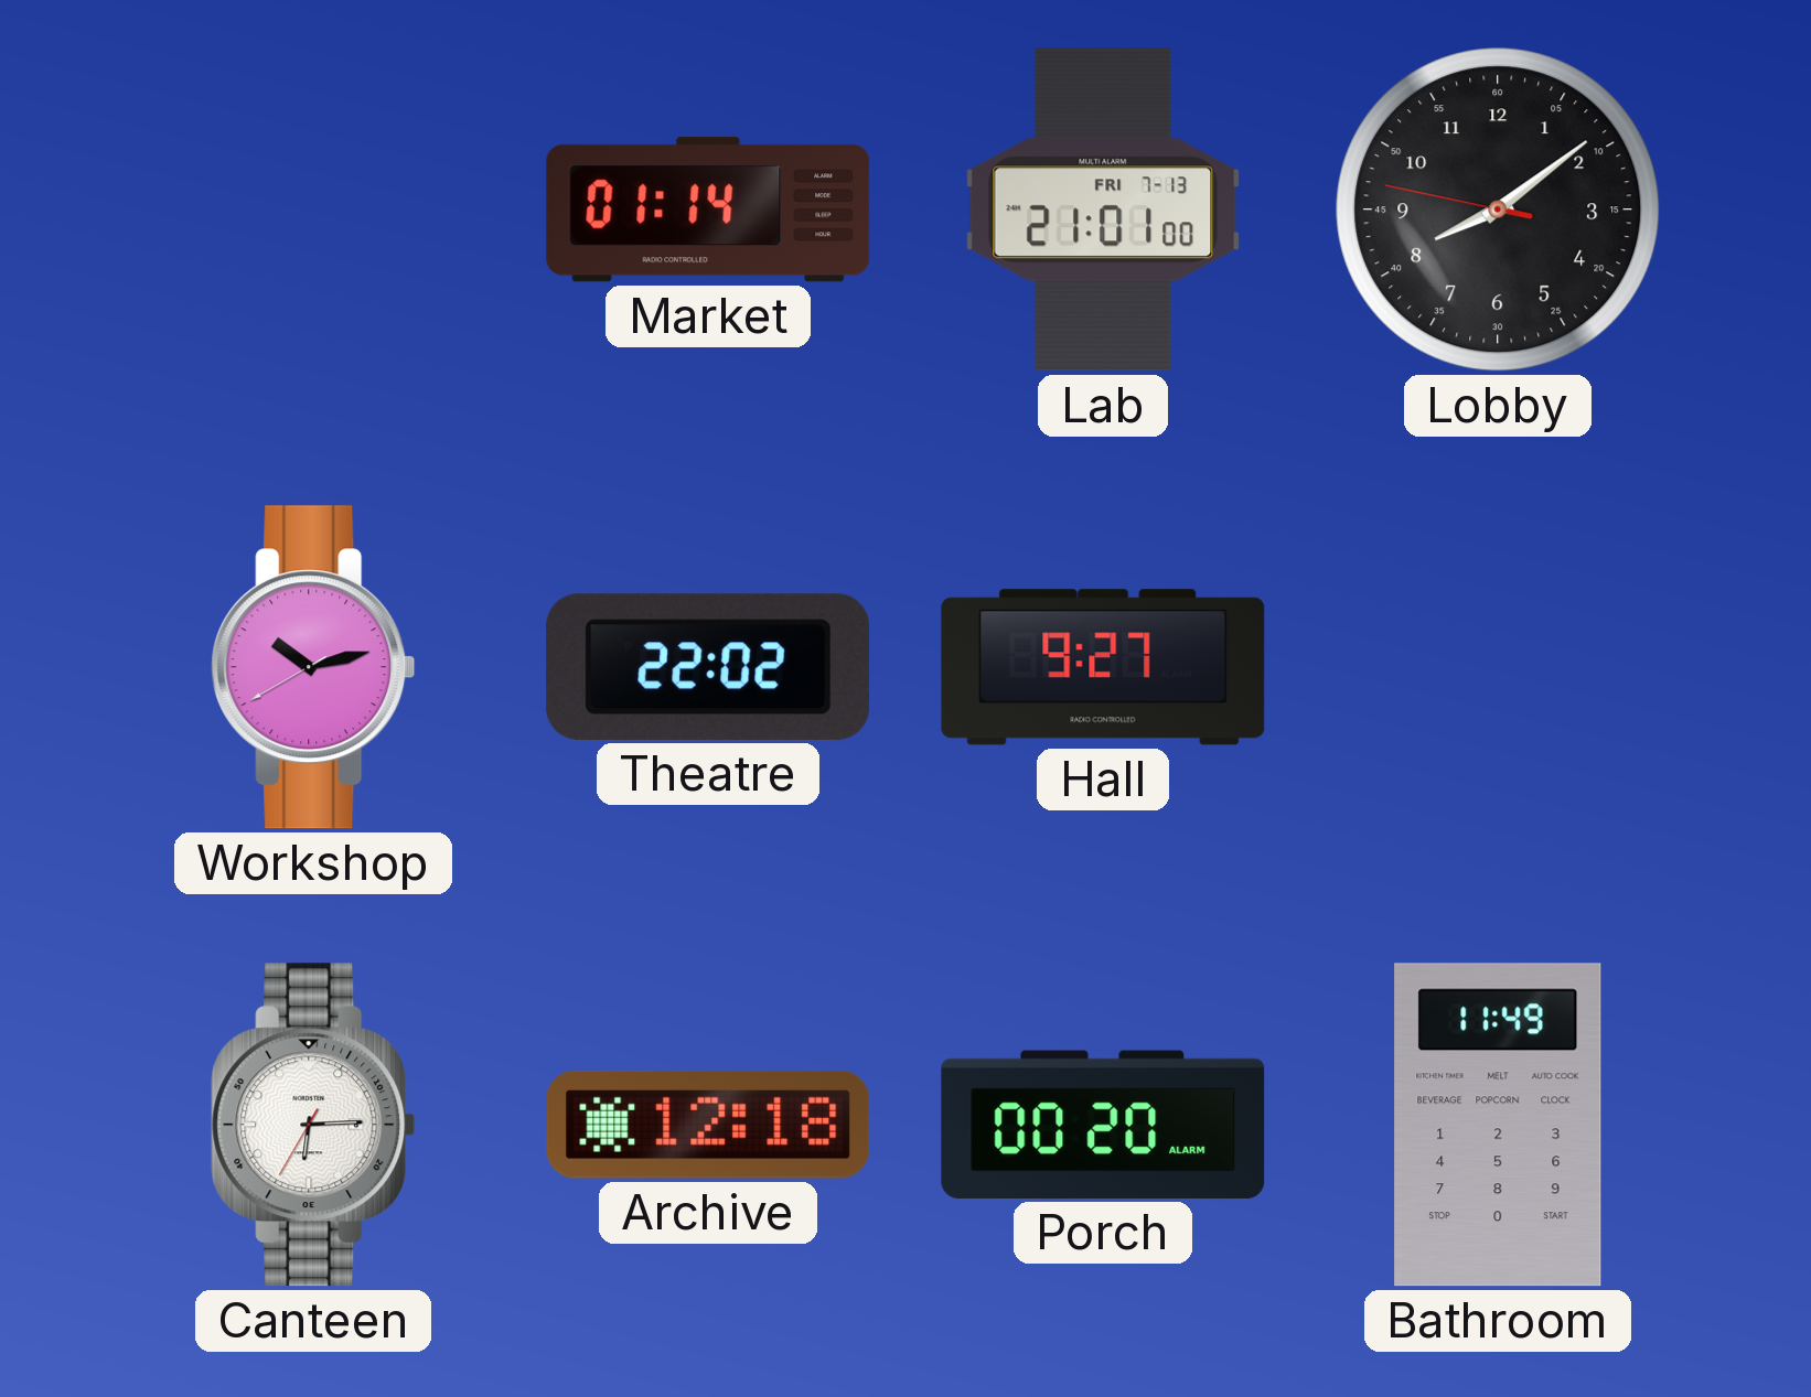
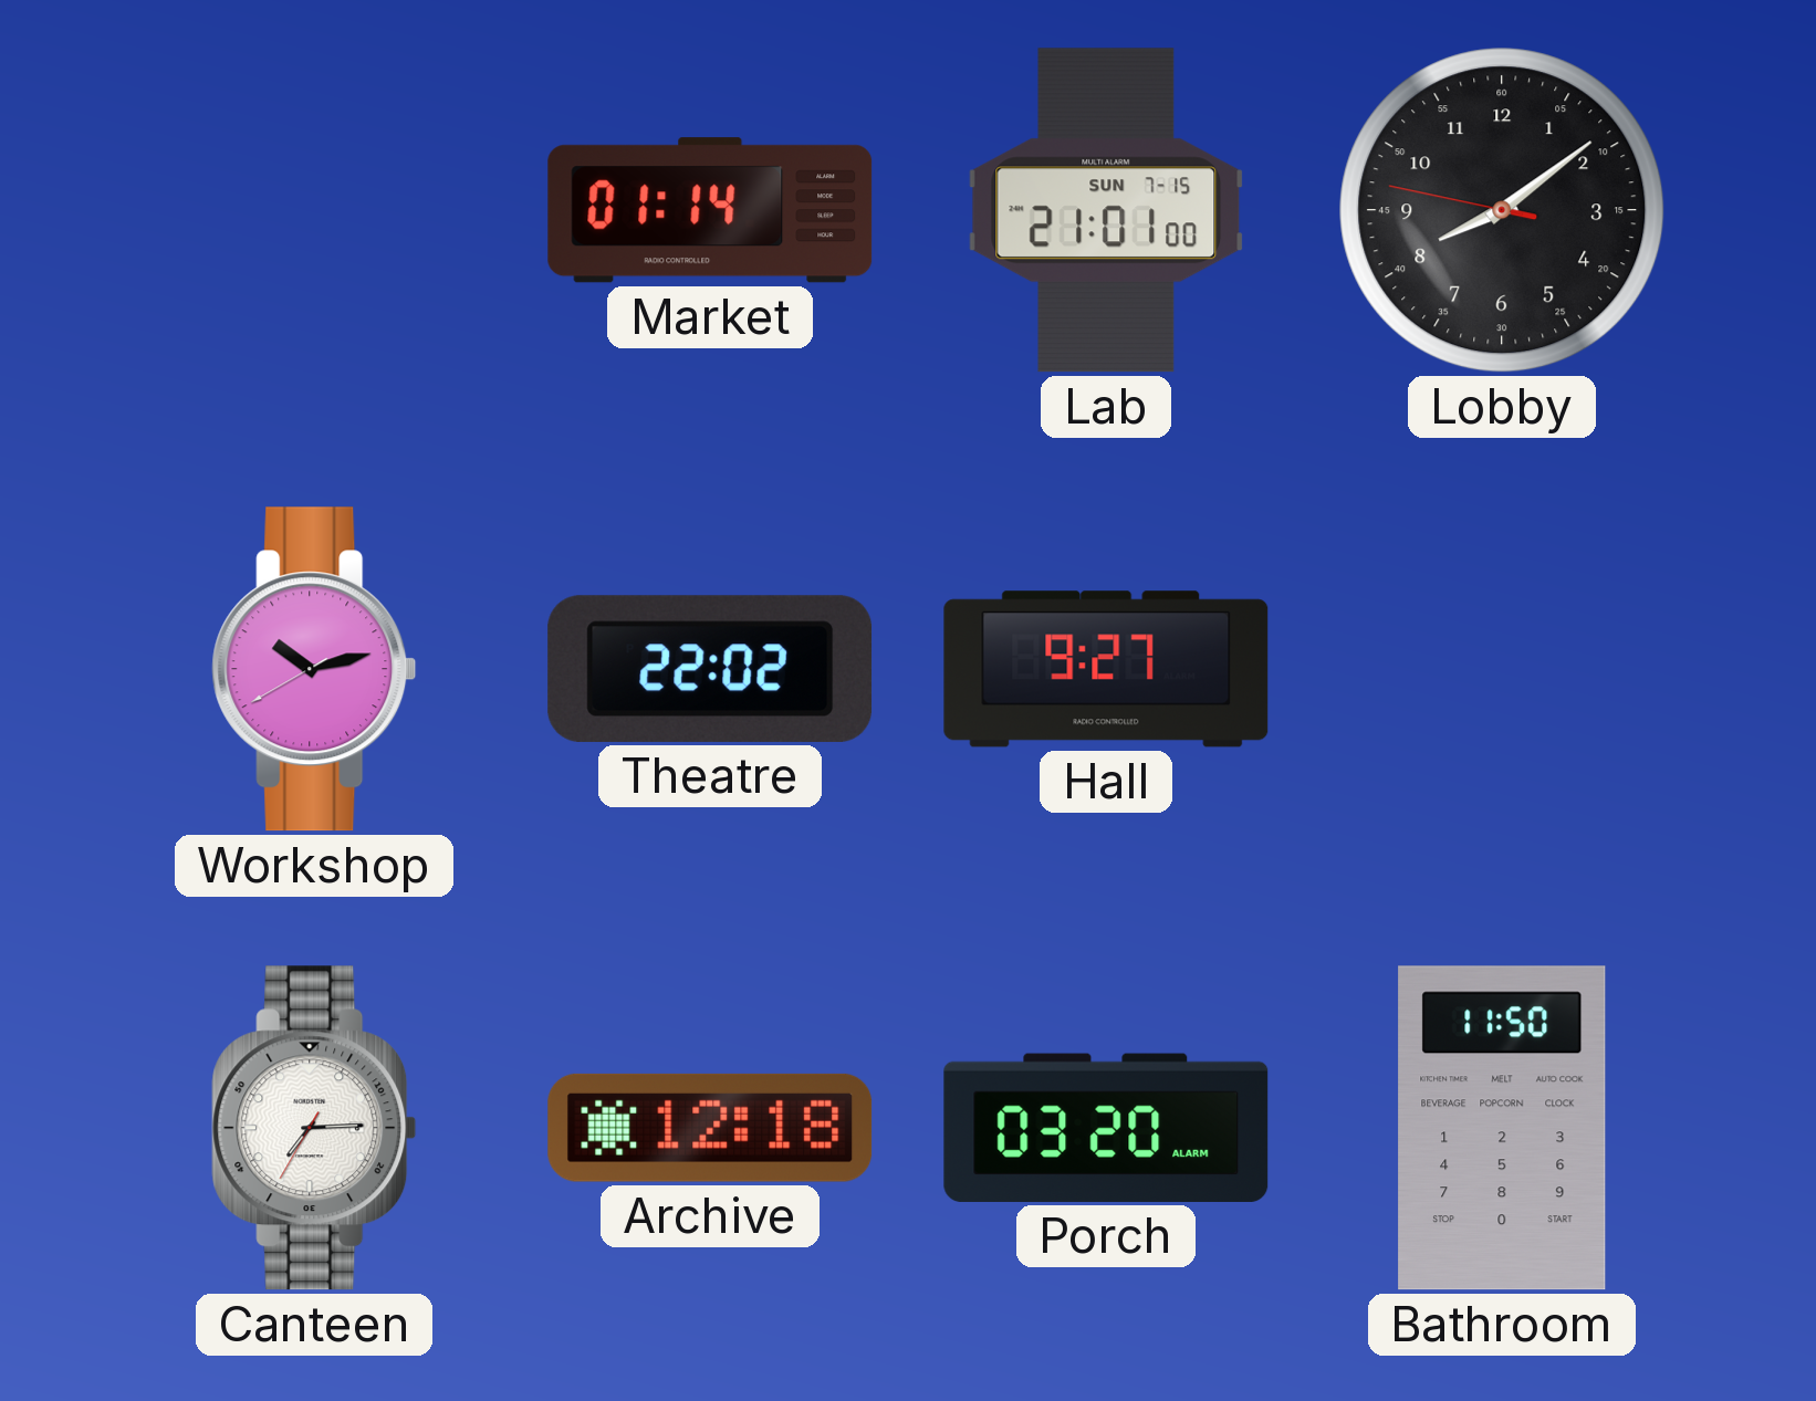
Lab date: FRI 7-13 -> SUN 7-15 (1106, 210)
Canteen: 6:14 -> 7:14 (314, 1128)
Porch: 00:20 -> 03:20 (1106, 1128)
Bathroom: 11:49 -> 11:50 (1502, 1128)
